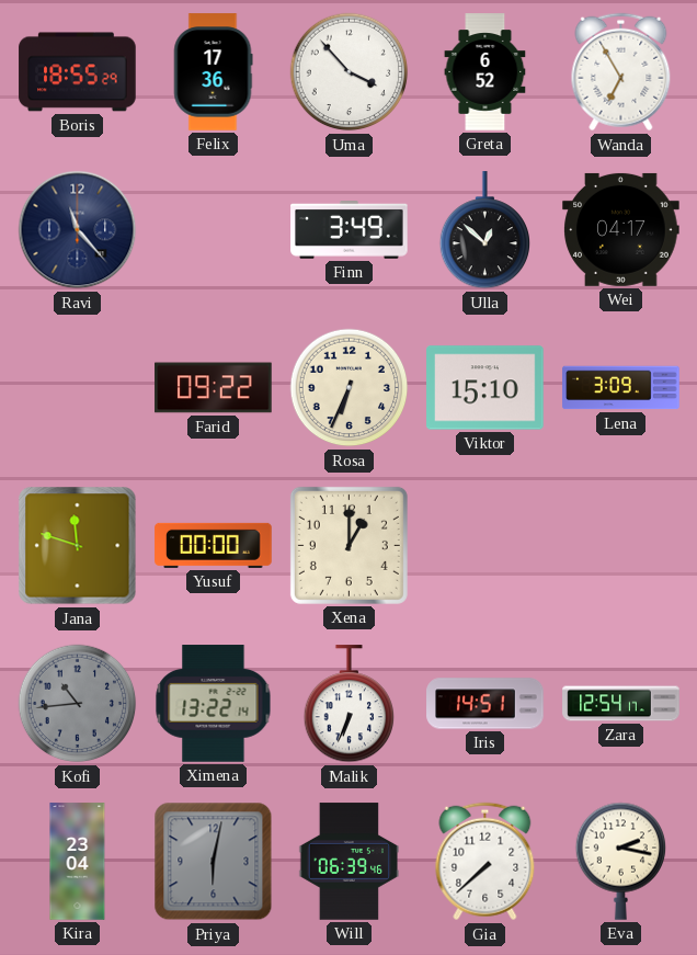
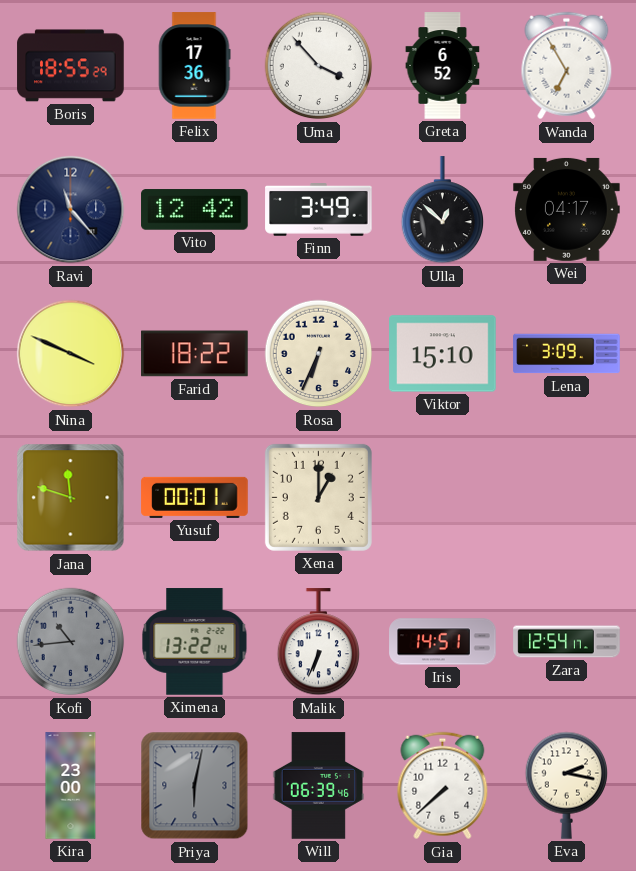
Vito: none -> 12:42 (195, 210)
Nina: none -> 3:49 (71, 354)
Farid: 09:22 -> 18:22 (195, 354)
Yusuf: 00:00 -> 00:01 (195, 497)
Kira: 23:04 -> 23:00 (71, 786)
